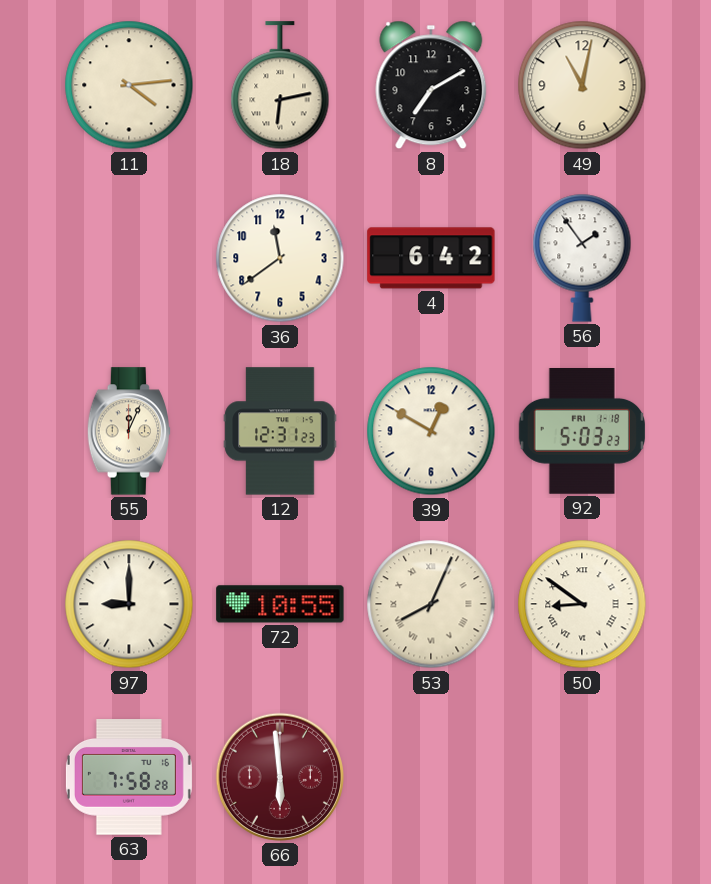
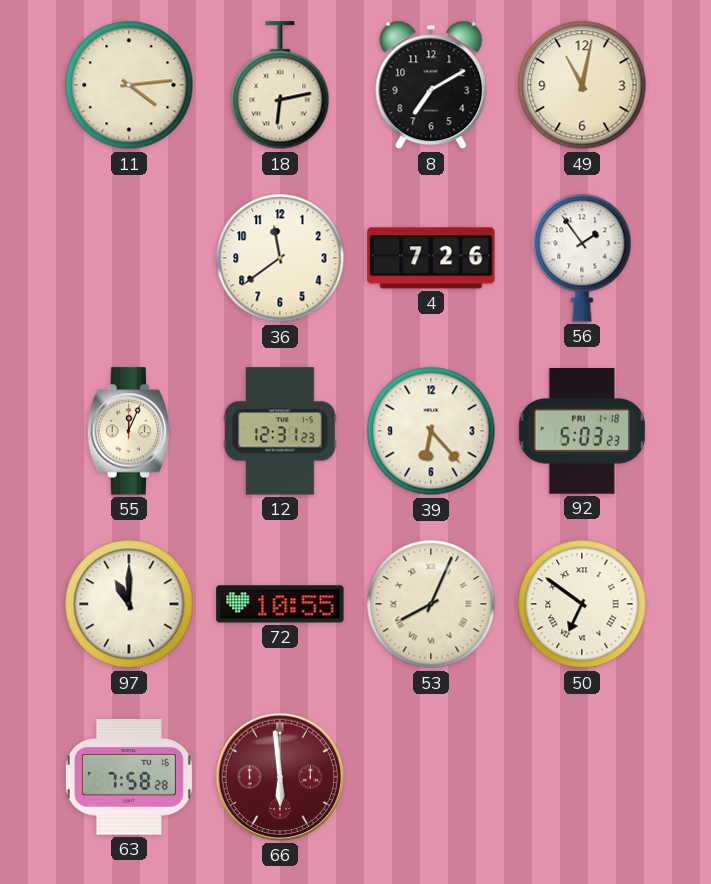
4: 6:42 -> 7:26 (431, 258)
39: 12:50 -> 6:23 (431, 431)
97: 9:00 -> 11:00 (129, 604)
50: 8:51 -> 6:51 (582, 604)
